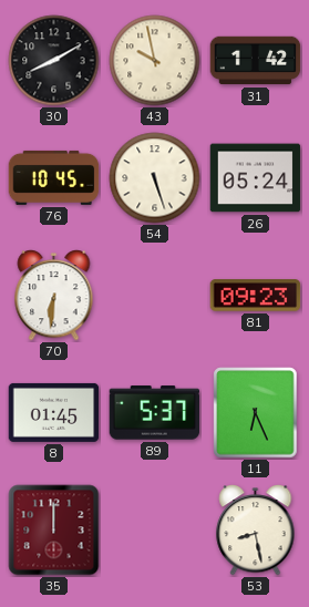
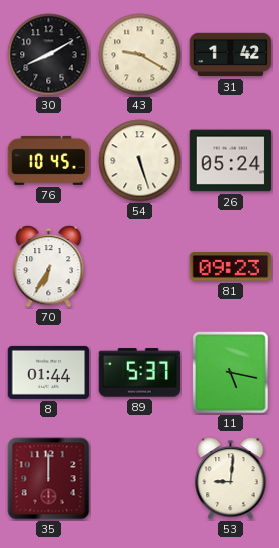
43: 9:58 -> 9:20 (140, 55)
70: 6:31 -> 6:35 (49, 267)
8: 01:45 -> 01:44 (49, 372)
11: 6:26 -> 5:17 (231, 373)
53: 8:28 -> 9:01 (231, 479)
